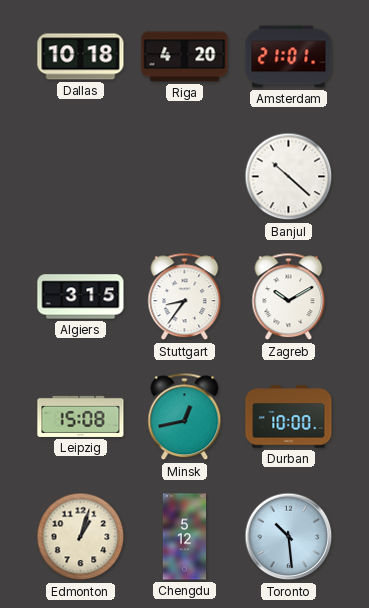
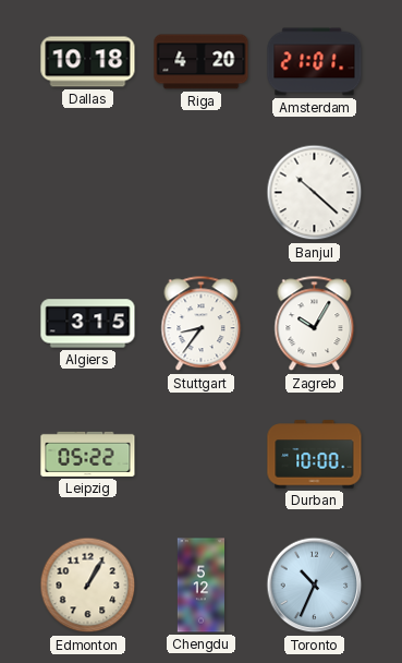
Zagreb: 10:10 -> 10:05 (315, 324)
Leipzig: 15:08 -> 05:22 (88, 454)
Minsk: 12:43 -> none (185, 417)
Edmonton: 1:03 -> 1:05 (88, 586)
Toronto: 10:29 -> 10:34 (315, 586)
